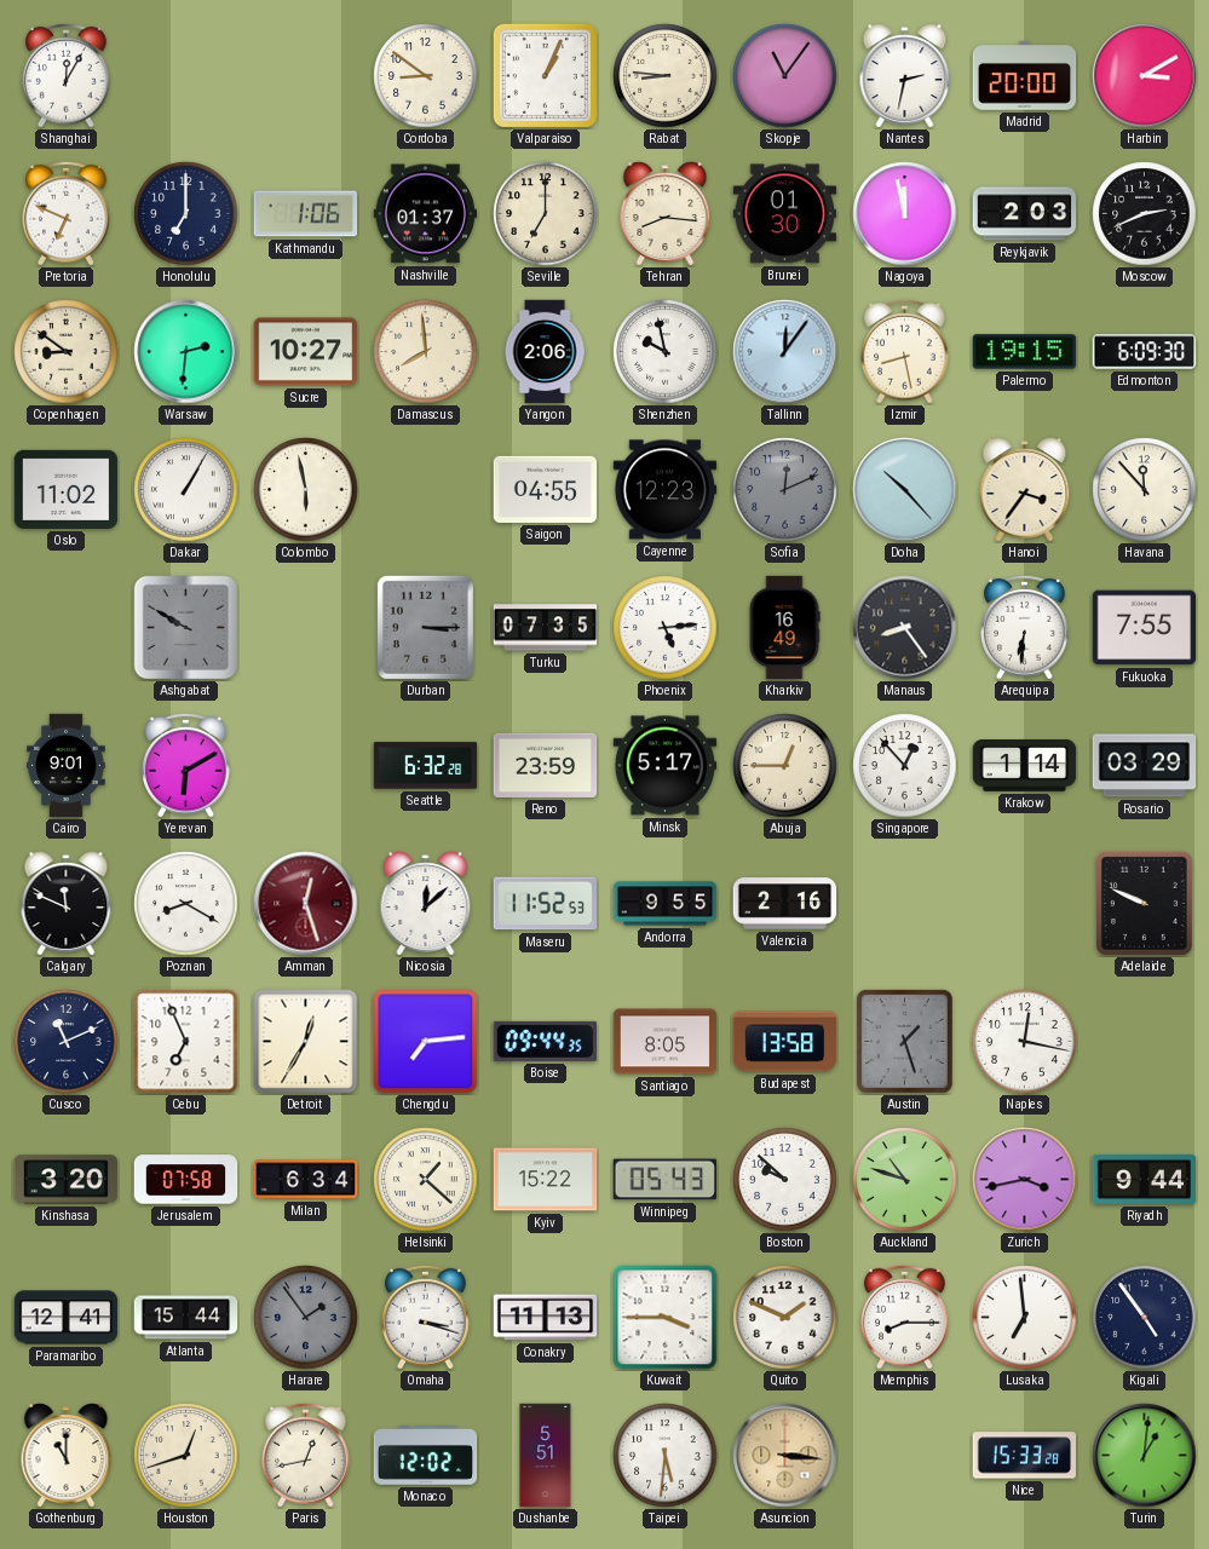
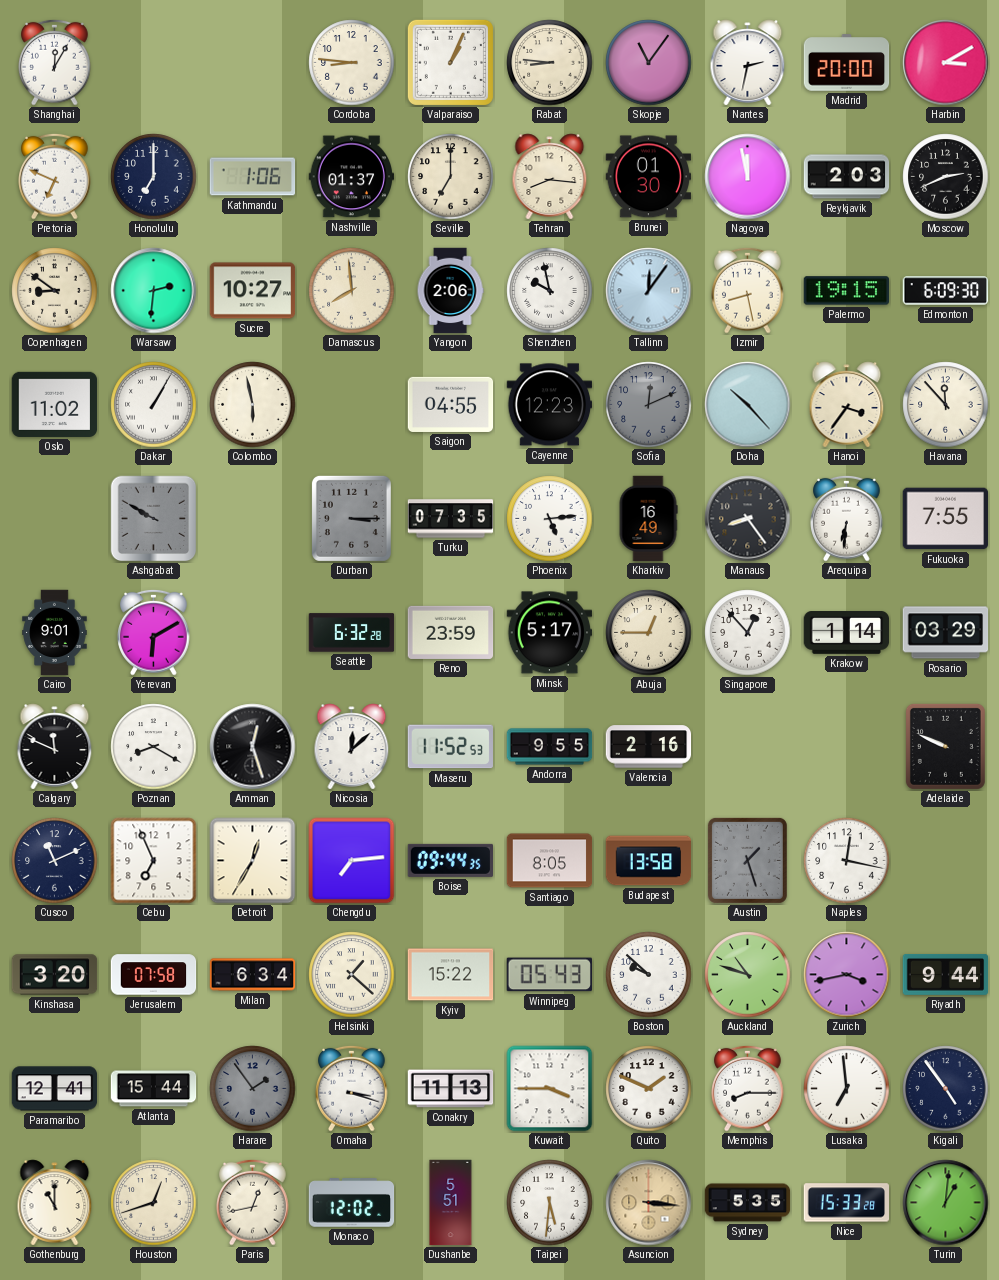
Cordoba: 8:51 -> 8:46 (352, 63)
Amman dial: burgundy -> black (253, 747)
Sydney: none -> 5:35 (748, 1203)
